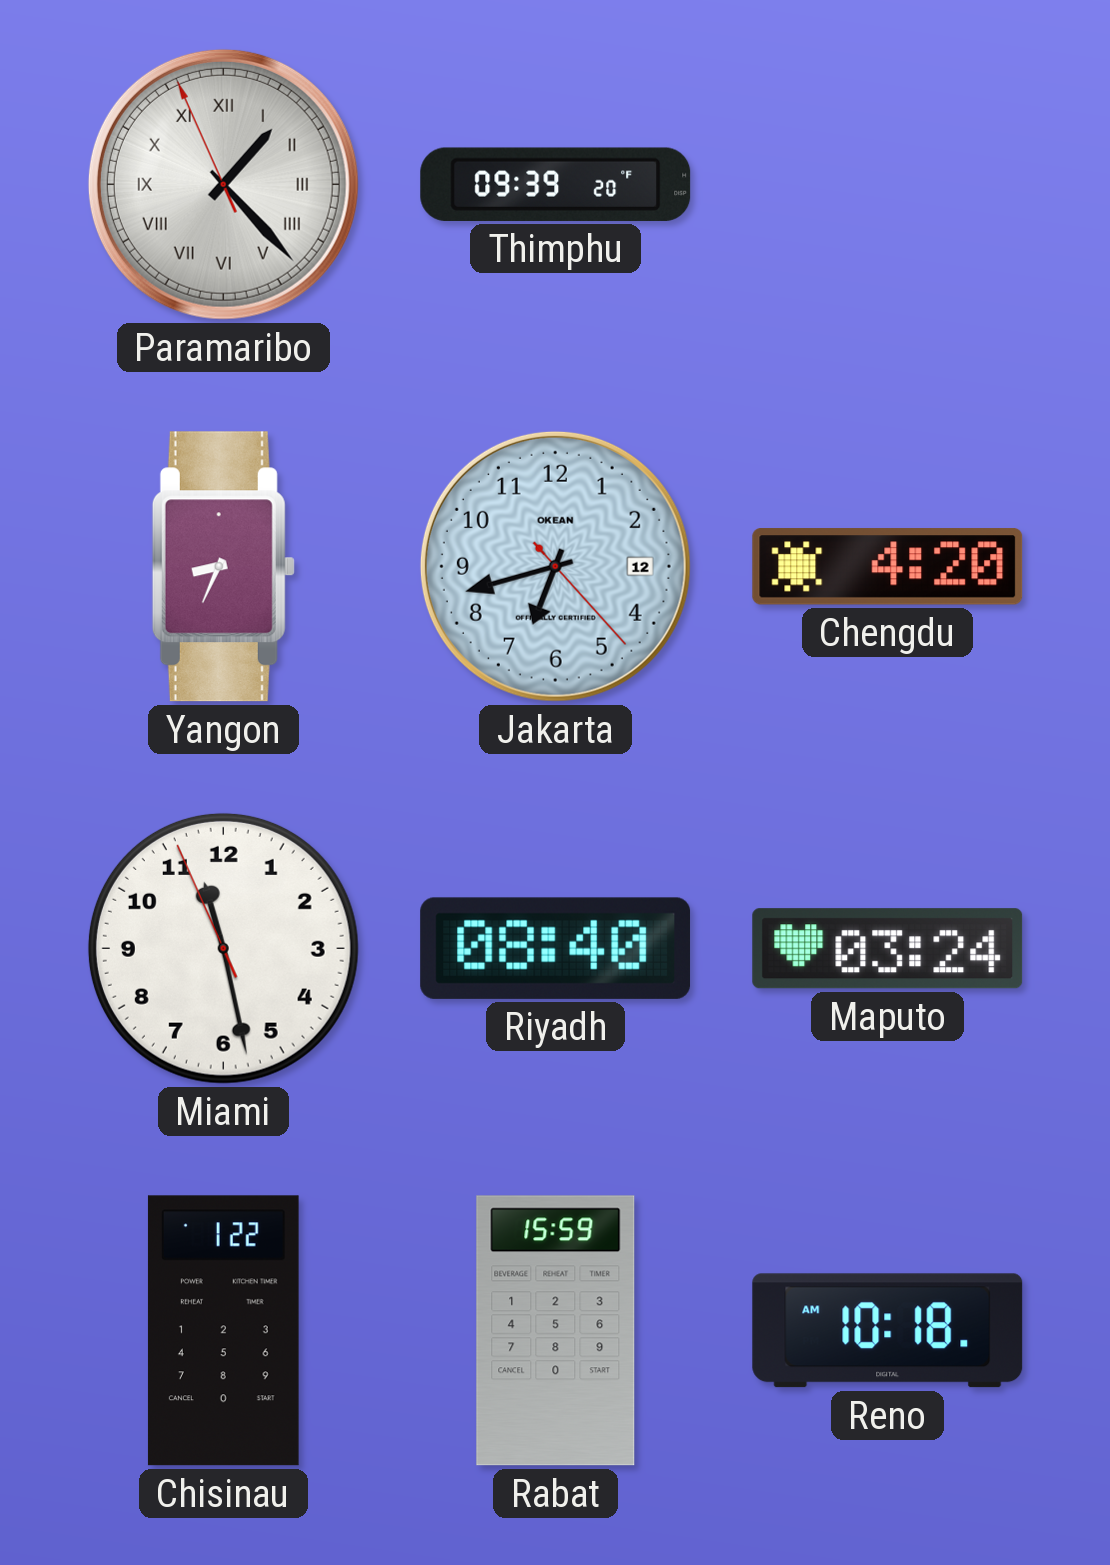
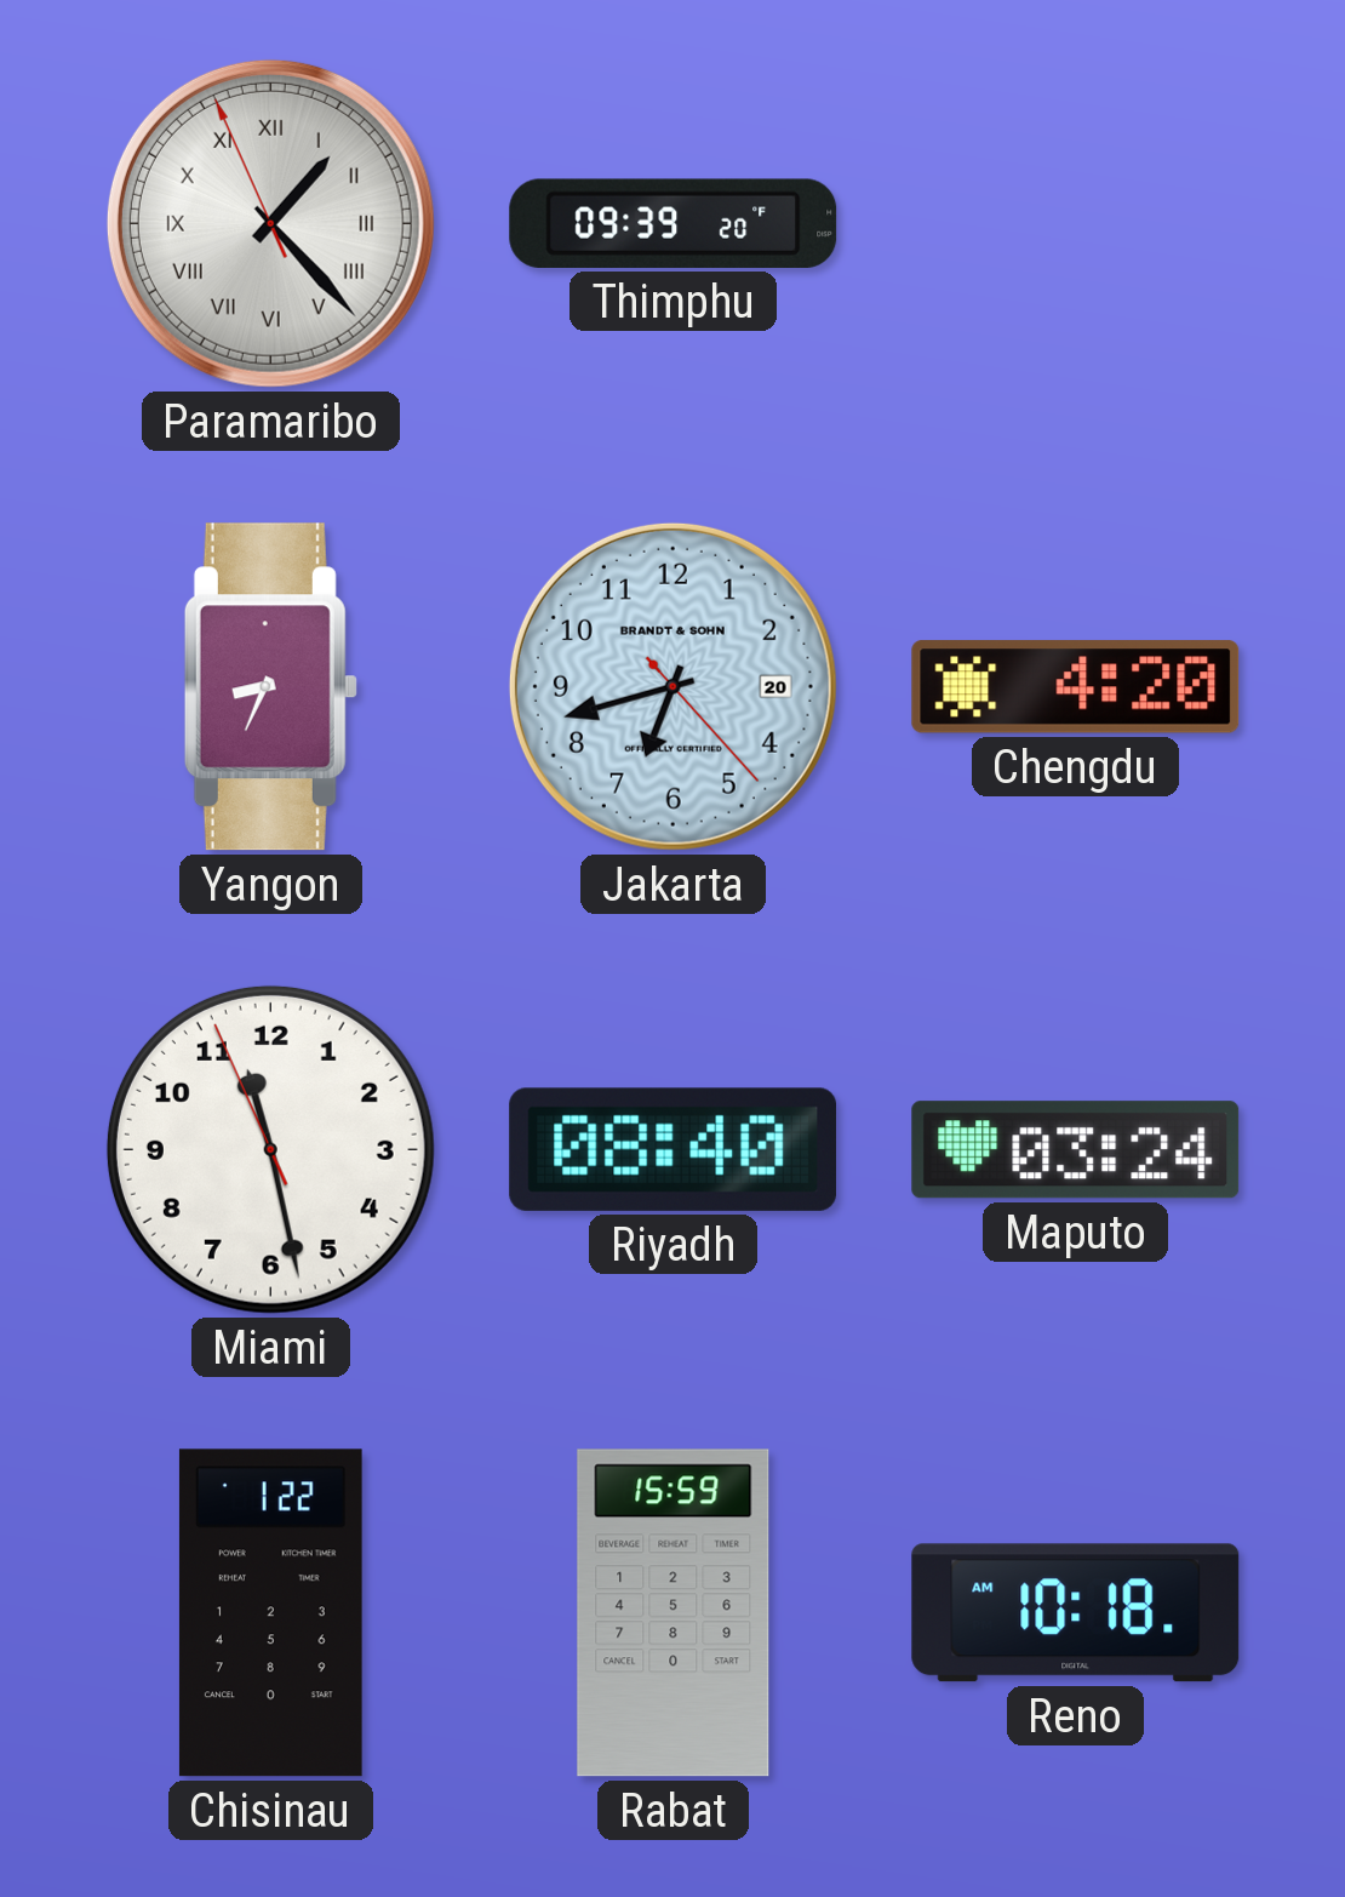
Jakarta date: 12 -> 20 (672, 686)
Jakarta brand: OKEAN -> BRANDT & SOHN (672, 686)
